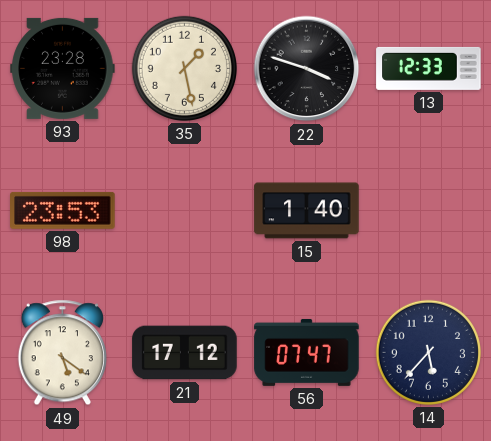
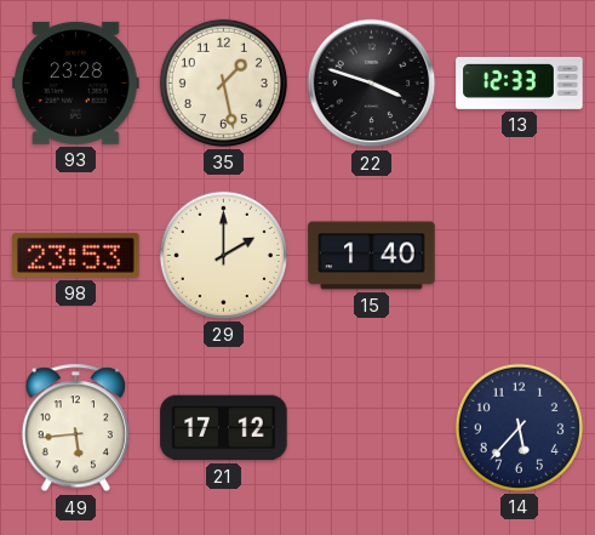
29: none -> 2:00 (223, 255)
49: 5:21 -> 5:44 (75, 428)
56: 07:47 -> none (307, 352)
